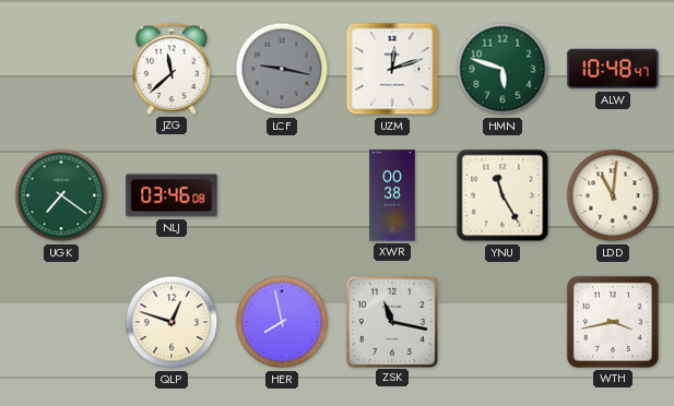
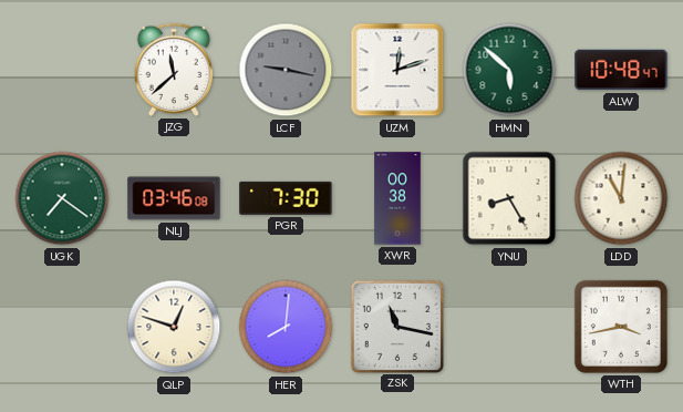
HMN: 5:48 -> 5:52 (509, 70)
PGR: none -> 7:30 (286, 198)
YNU: 11:25 -> 8:25 (509, 198)
HER: 7:58 -> 8:01 (286, 327)
